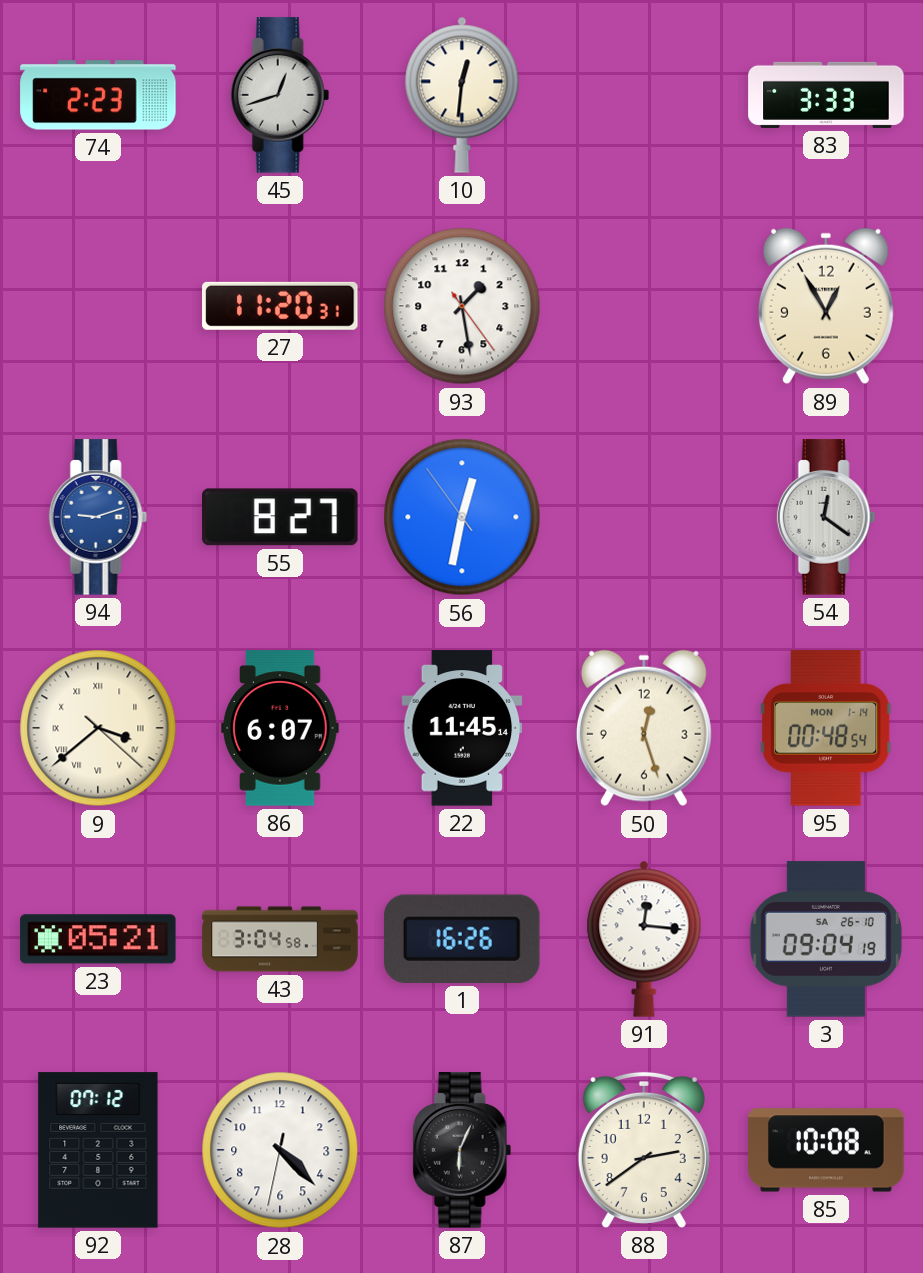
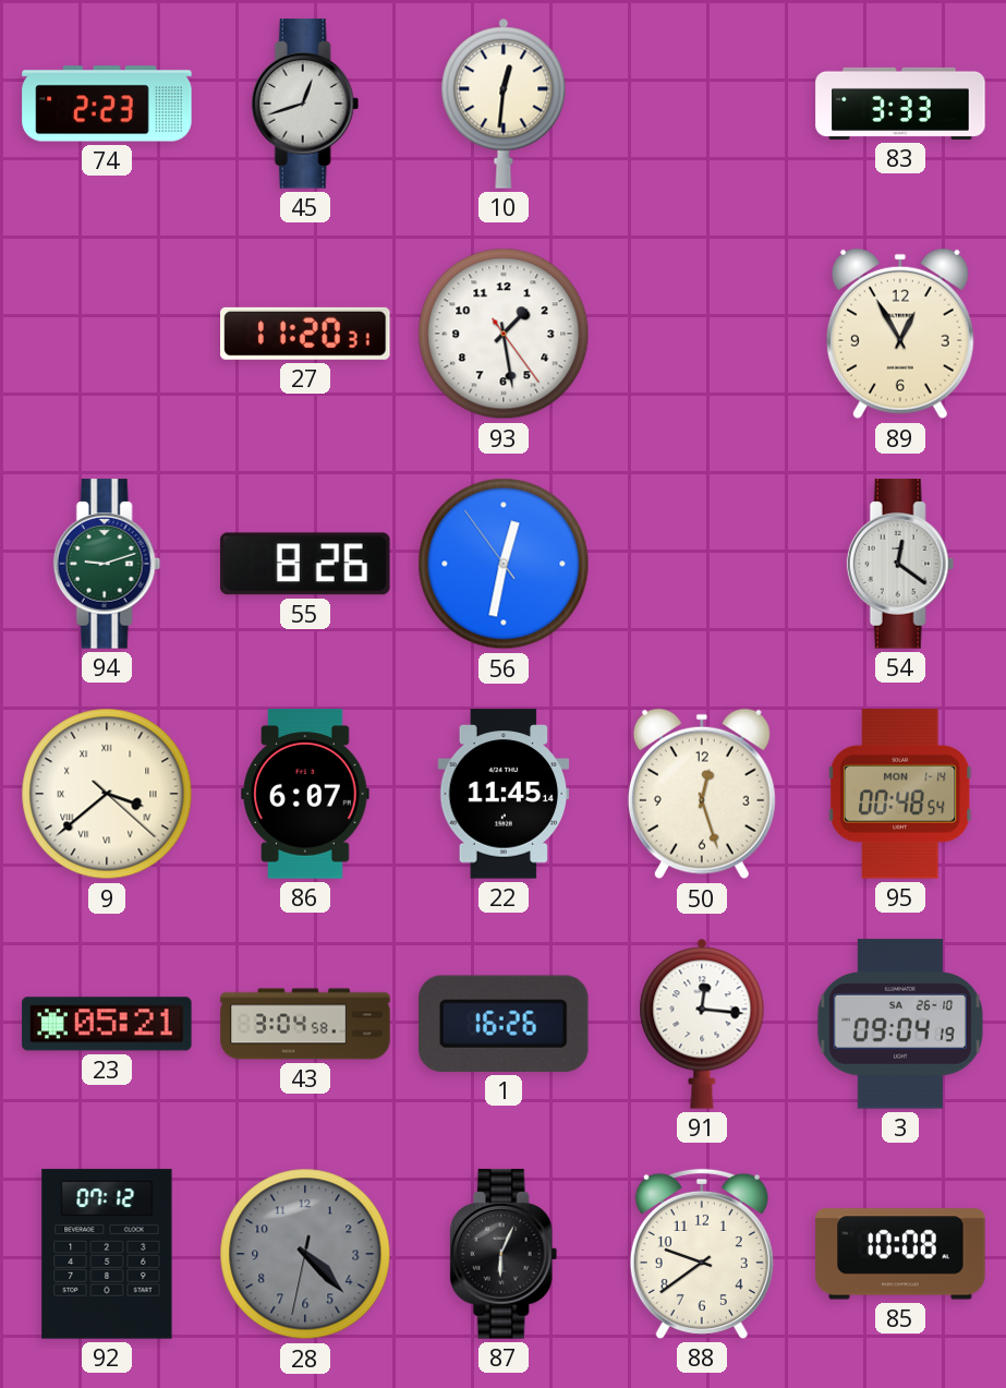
94 dial: blue -> green (107, 564)
55: 8:27 -> 8:26 (305, 564)
28 dial: white -> grey (305, 1254)
88: 2:39 -> 9:39 (702, 1254)
